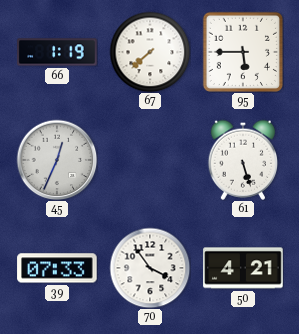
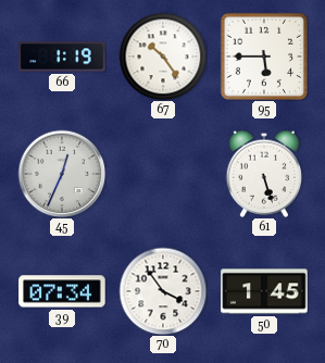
67: 7:38 -> 10:24 (163, 57)
39: 07:33 -> 07:34 (62, 291)
50: 4:21 -> 1:45 (264, 291)
